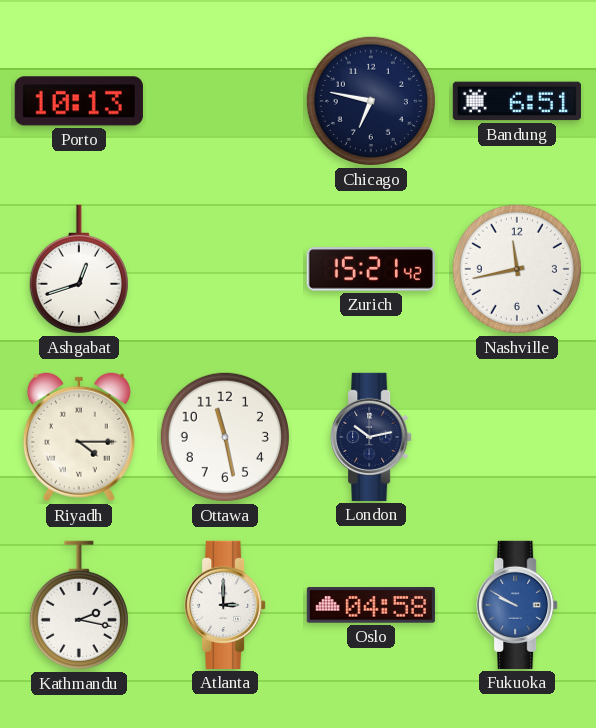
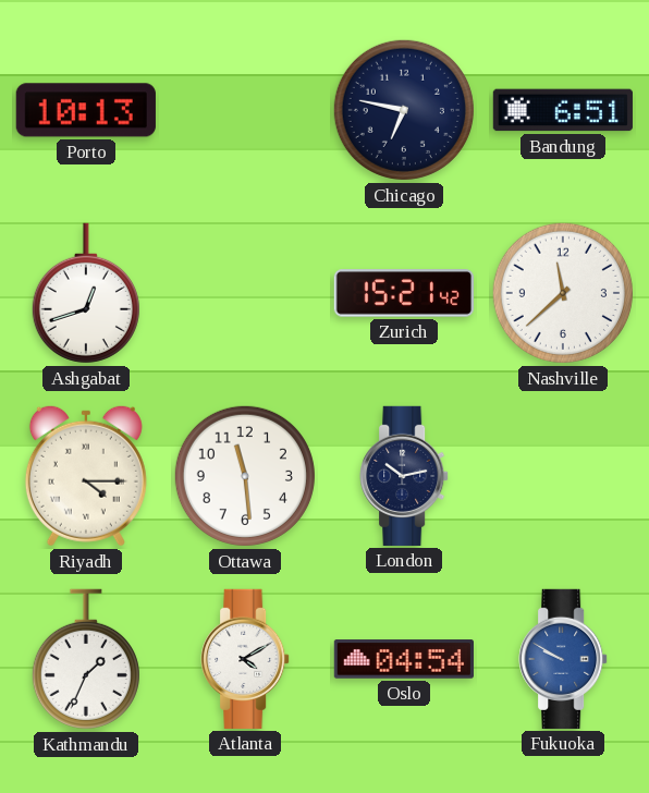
Nashville: 11:43 -> 11:38 (563, 293)
Ottawa: 11:28 -> 11:29 (245, 476)
Kathmandu: 2:17 -> 1:34 (86, 659)
Atlanta: 3:00 -> 4:10 (245, 659)
Oslo: 04:58 -> 04:54 (404, 659)
